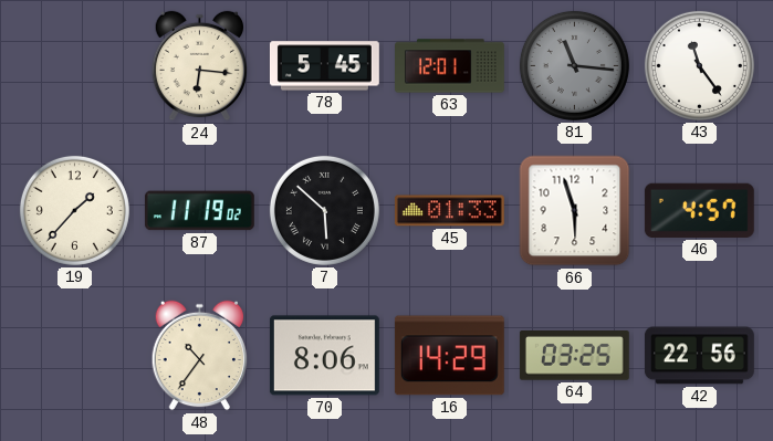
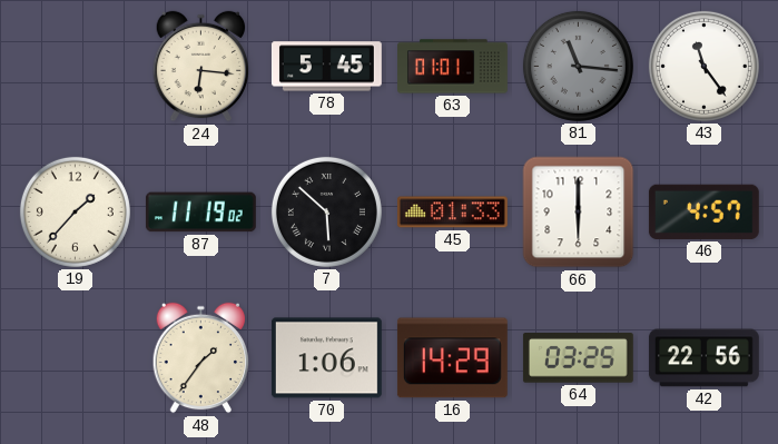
63: 12:01 -> 01:01 (453, 67)
66: 5:57 -> 6:00 (579, 213)
48: 10:36 -> 1:36 (201, 358)
70: 8:06 -> 1:06 (326, 358)
